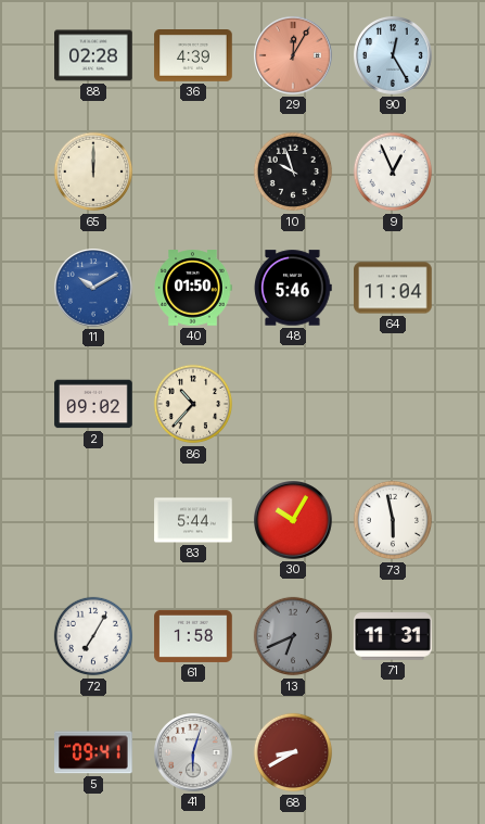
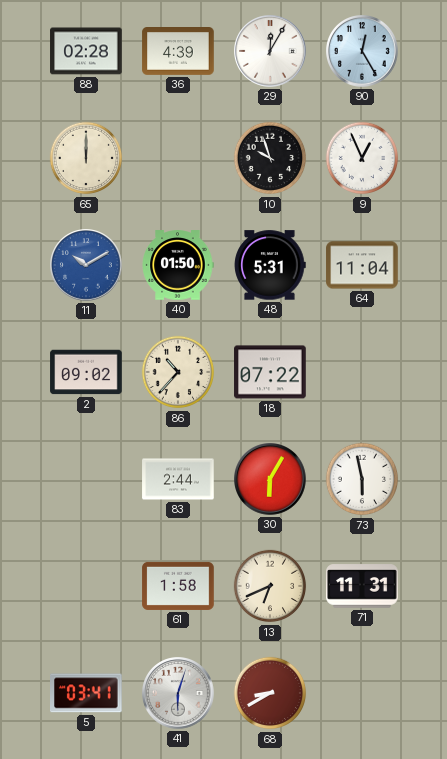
29 dial: salmon -> white (271, 52)
48: 5:46 -> 5:31 (270, 265)
18: none -> 07:22 (270, 372)
83: 5:44 -> 2:44 (178, 479)
30: 10:05 -> 6:05 (271, 480)
72: 7:05 -> none (93, 636)
13 dial: grey -> cream (270, 586)
5: 09:41 -> 03:41 (87, 693)
